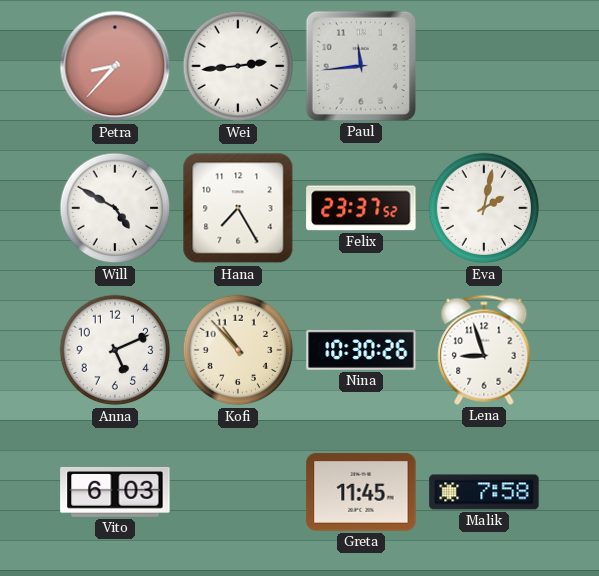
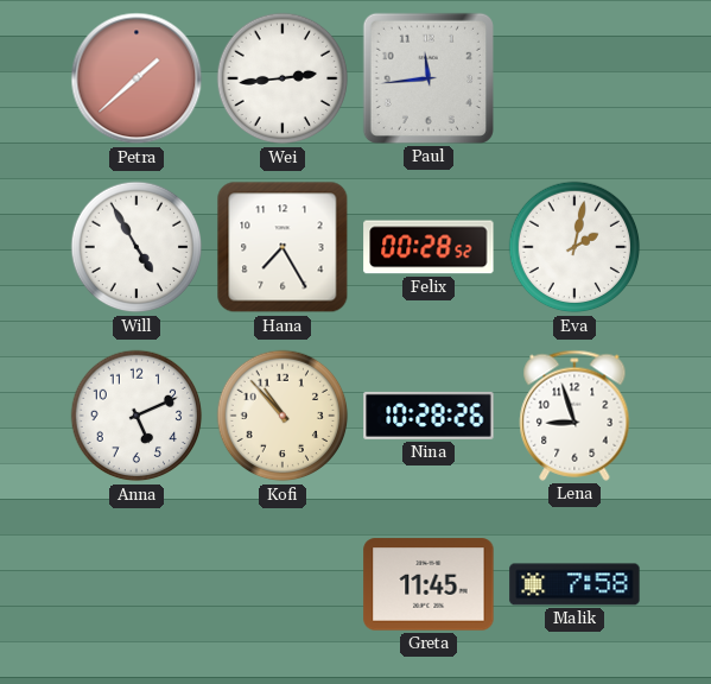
Petra: 8:37 -> 1:38 (137, 78)
Will: 4:50 -> 4:55 (137, 247)
Felix: 23:37 -> 00:28 (428, 247)
Nina: 10:30 -> 10:28 (428, 416)
Vito: 6:03 -> none (115, 492)
